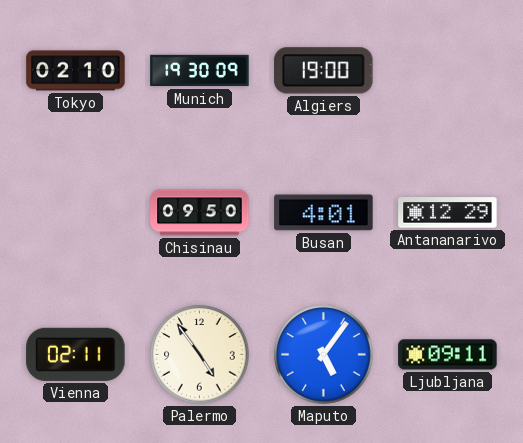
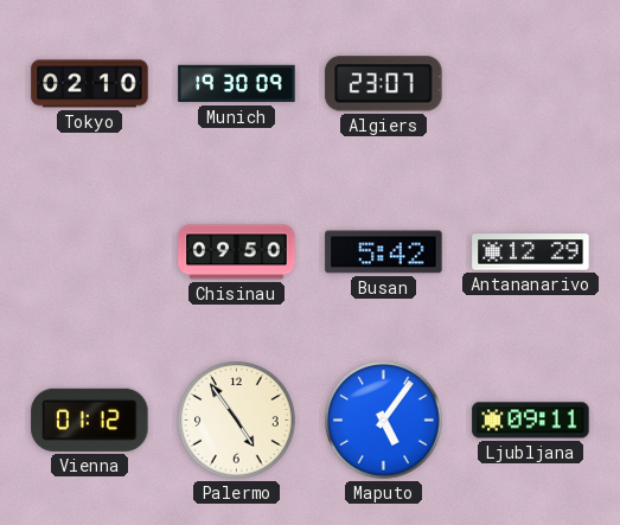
Algiers: 19:00 -> 23:07 (384, 84)
Busan: 4:01 -> 5:42 (384, 252)
Vienna: 02:11 -> 01:12 (90, 420)
